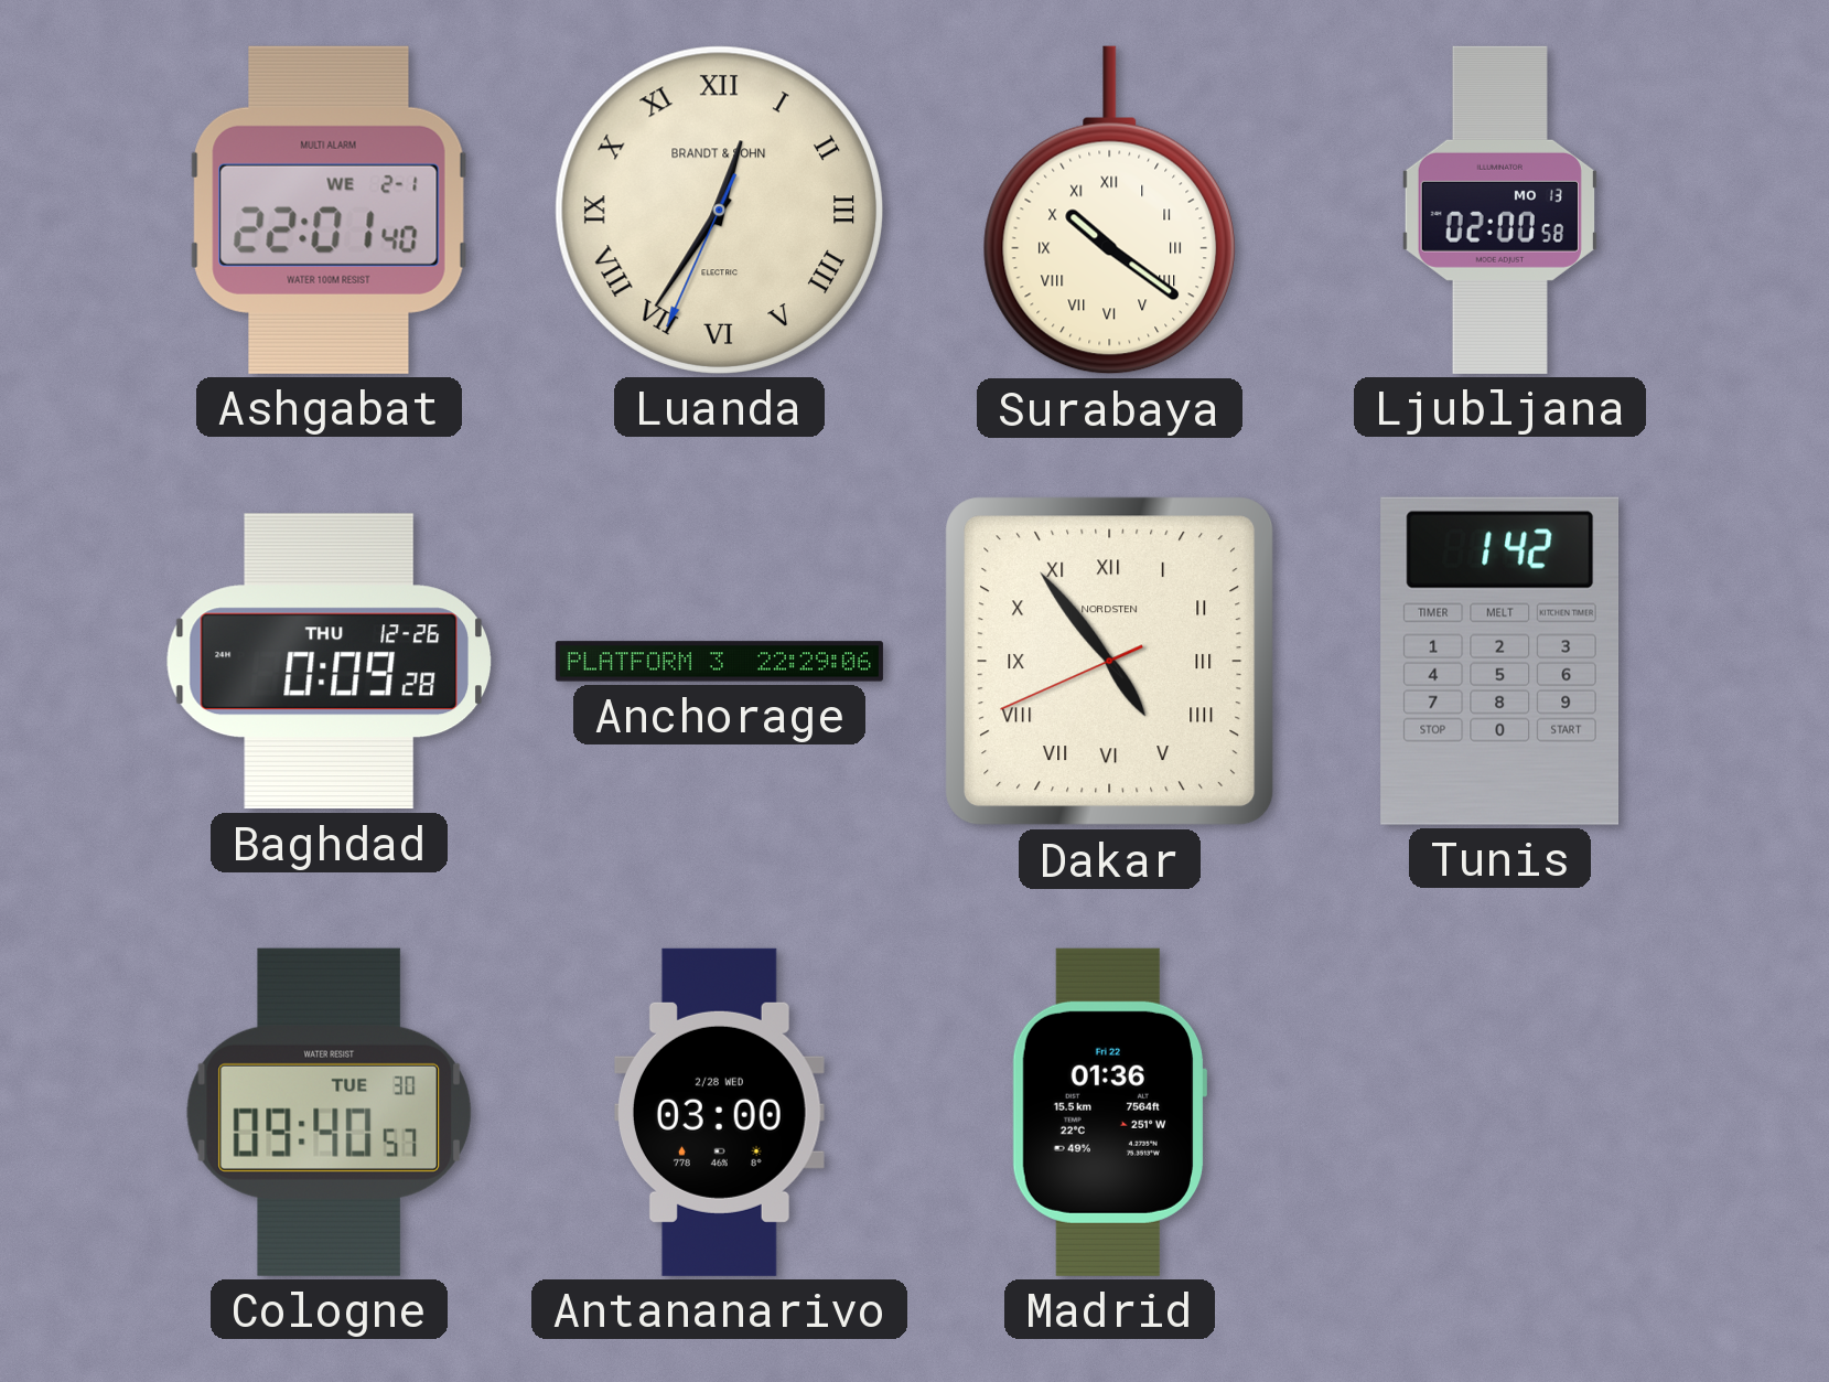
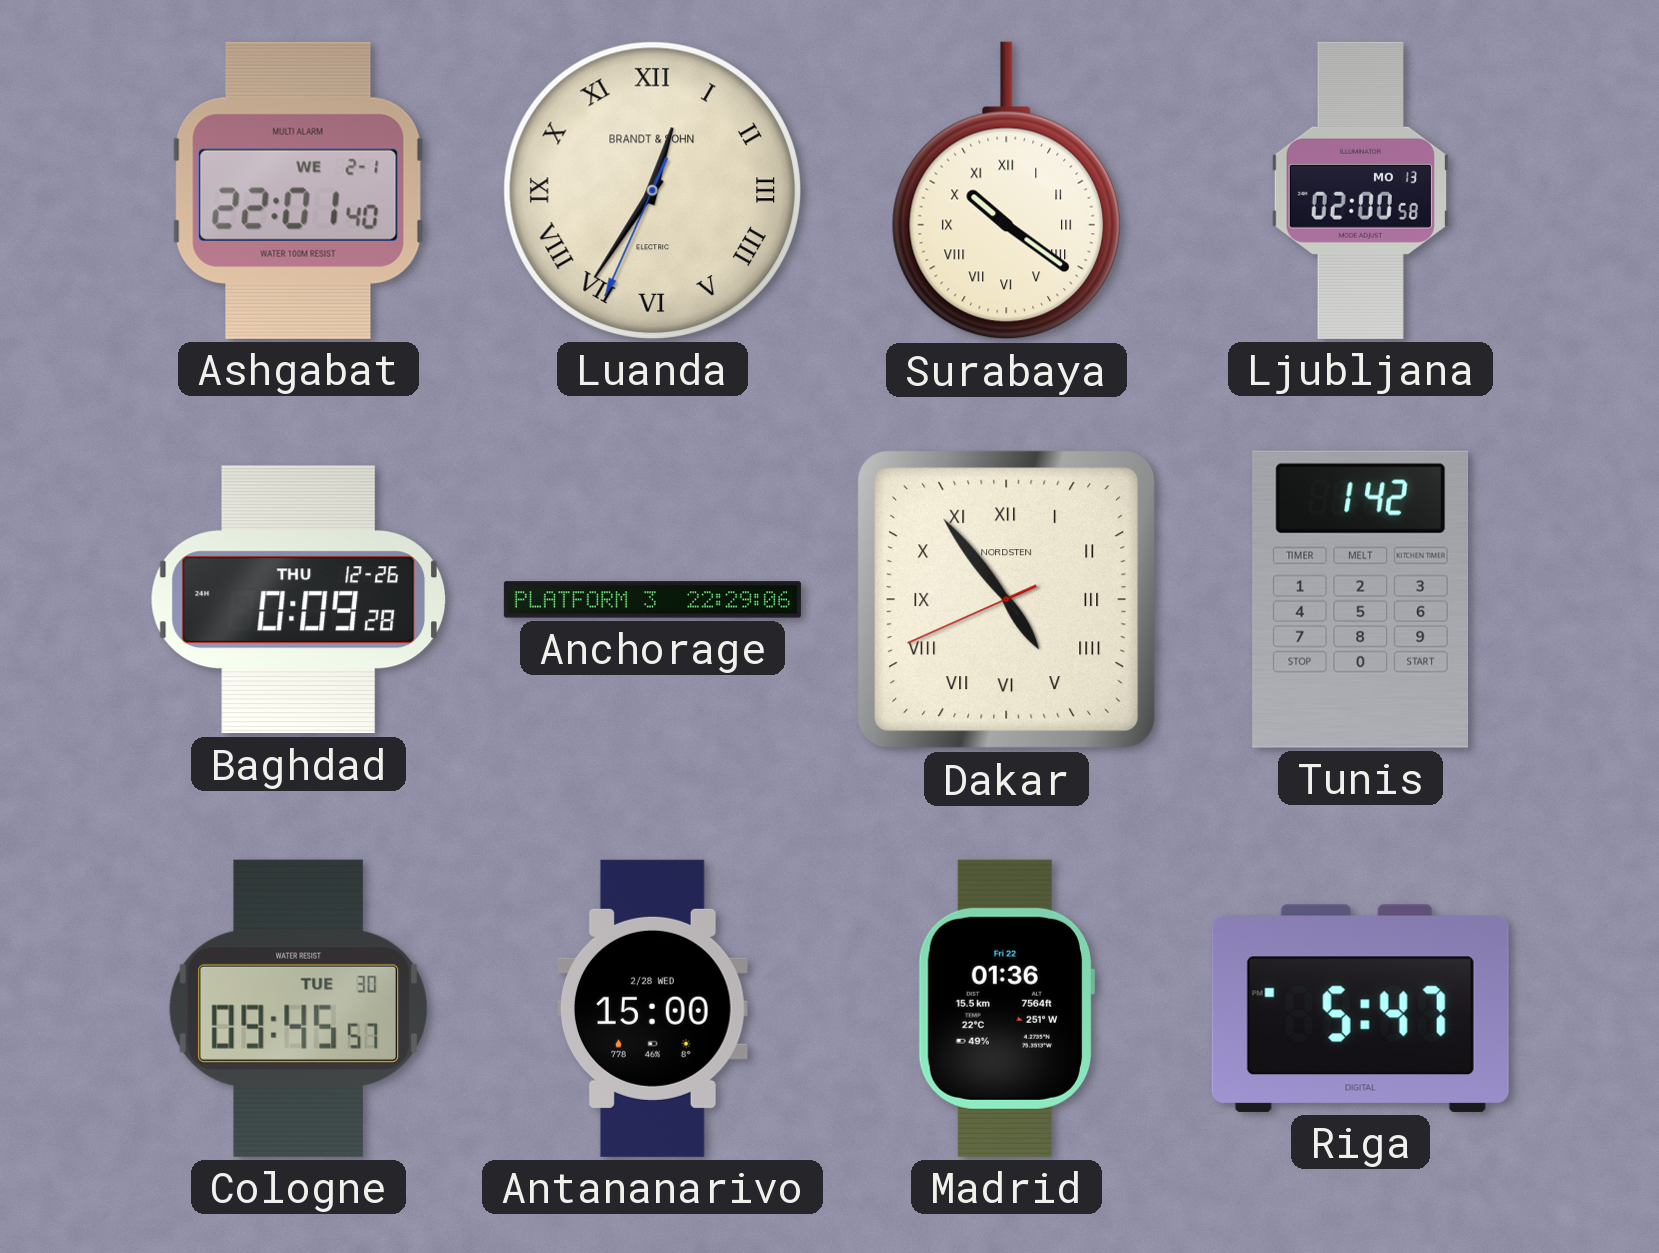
Cologne: 09:40 -> 09:45 (298, 1008)
Antananarivo: 03:00 -> 15:00 (653, 1008)
Riga: none -> 5:47 (1360, 1008)
